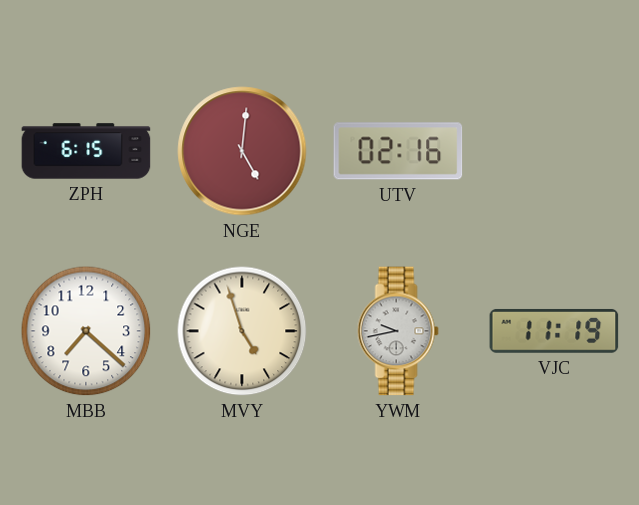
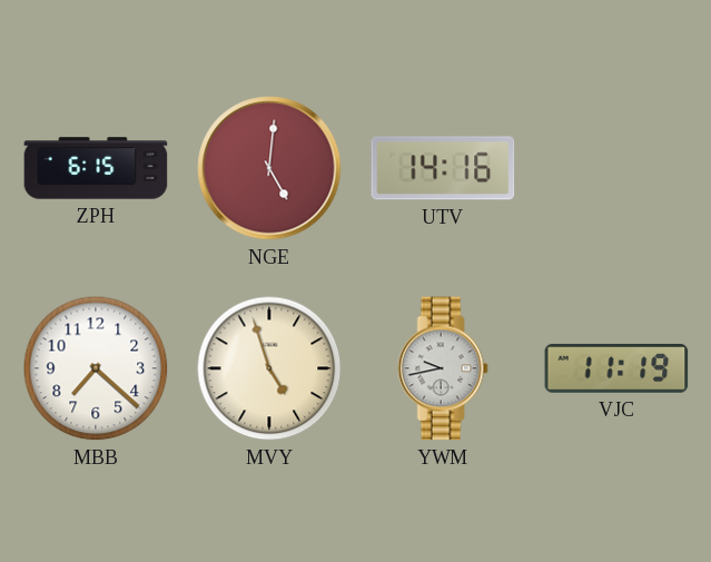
UTV: 02:16 -> 14:16 (443, 168)
